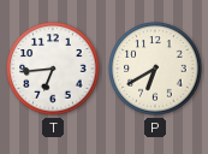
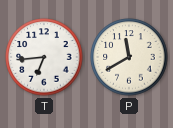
P: 6:40 -> 11:40 (129, 57)
